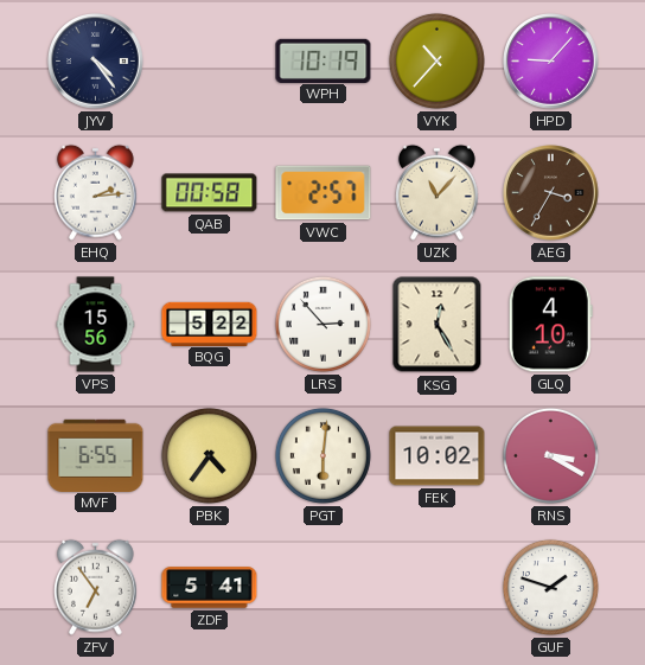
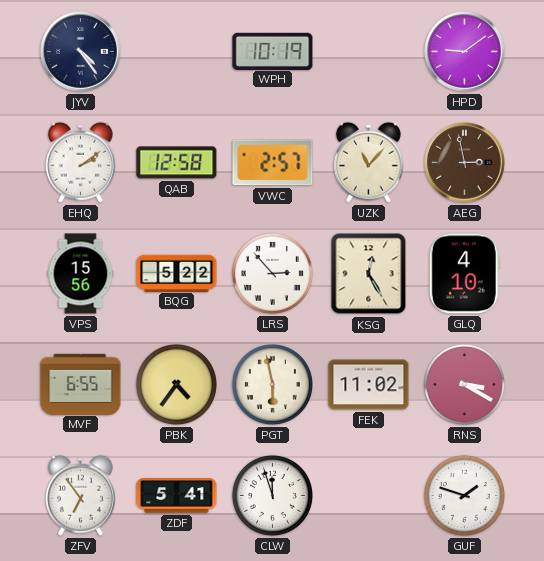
VYK: 10:37 -> none (436, 60)
HPD: 9:07 -> 9:09 (465, 52)
EHQ: 2:14 -> 2:09 (80, 162)
QAB: 00:58 -> 12:58 (177, 163)
AEG: 3:35 -> 2:58 (465, 163)
PGT: 6:01 -> 5:58 (272, 384)
FEK: 10:02 -> 11:02 (369, 385)
CLW: none -> 11:57 (272, 495)
